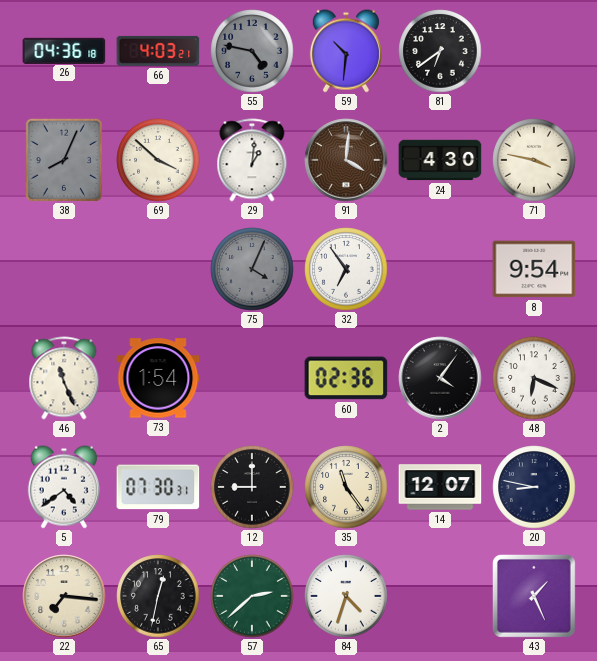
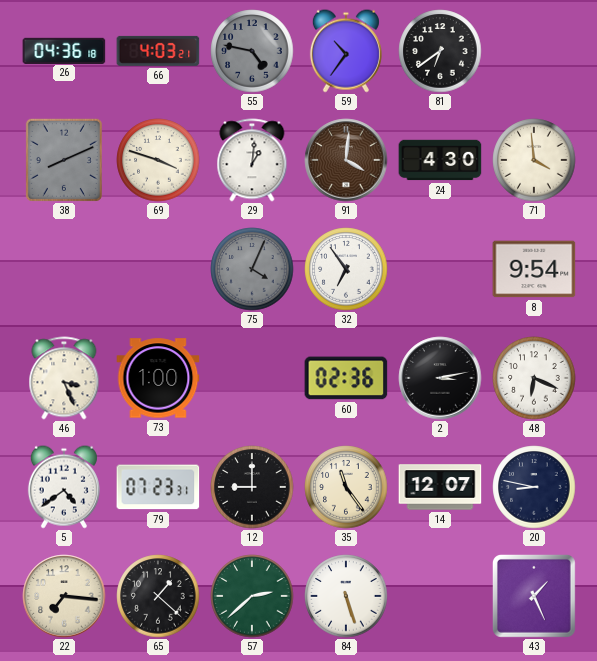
59: 10:31 -> 10:36 (346, 51)
38: 8:04 -> 8:11 (64, 160)
69: 3:52 -> 3:48 (158, 160)
71: 3:47 -> 3:59 (534, 160)
46: 11:26 -> 3:26 (64, 378)
73: 1:54 -> 1:00 (158, 378)
2: 4:06 -> 3:13 (440, 378)
79: 07:30 -> 07:23 (158, 487)
65: 12:32 -> 1:22 (158, 596)
84: 4:33 -> 5:27 (346, 596)
